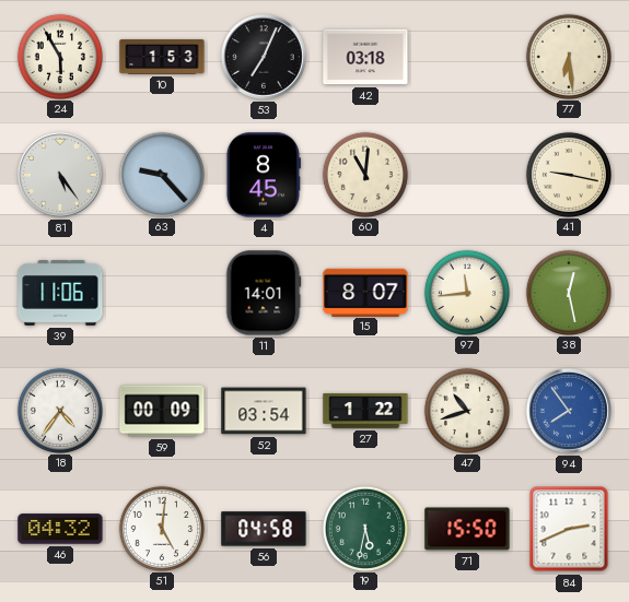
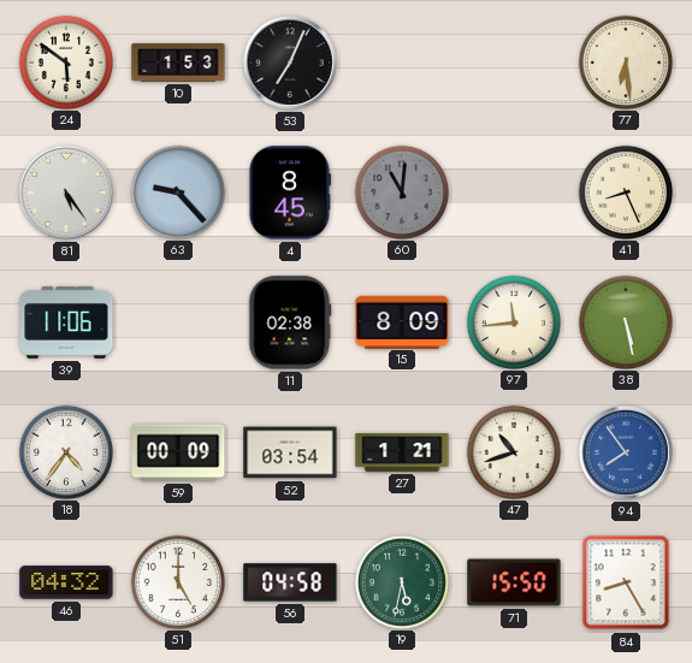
24: 5:55 -> 5:51 (65, 61)
42: 03:18 -> none (365, 57)
60 dial: cream -> grey (401, 191)
41: 9:17 -> 8:26 (625, 191)
11: 14:01 -> 02:38 (290, 322)
15: 8:07 -> 8:09 (402, 321)
38: 12:28 -> 5:28 (625, 321)
27: 1:22 -> 1:21 (402, 452)
51: 5:01 -> 5:00 (177, 581)
84: 2:41 -> 8:25 (626, 582)
